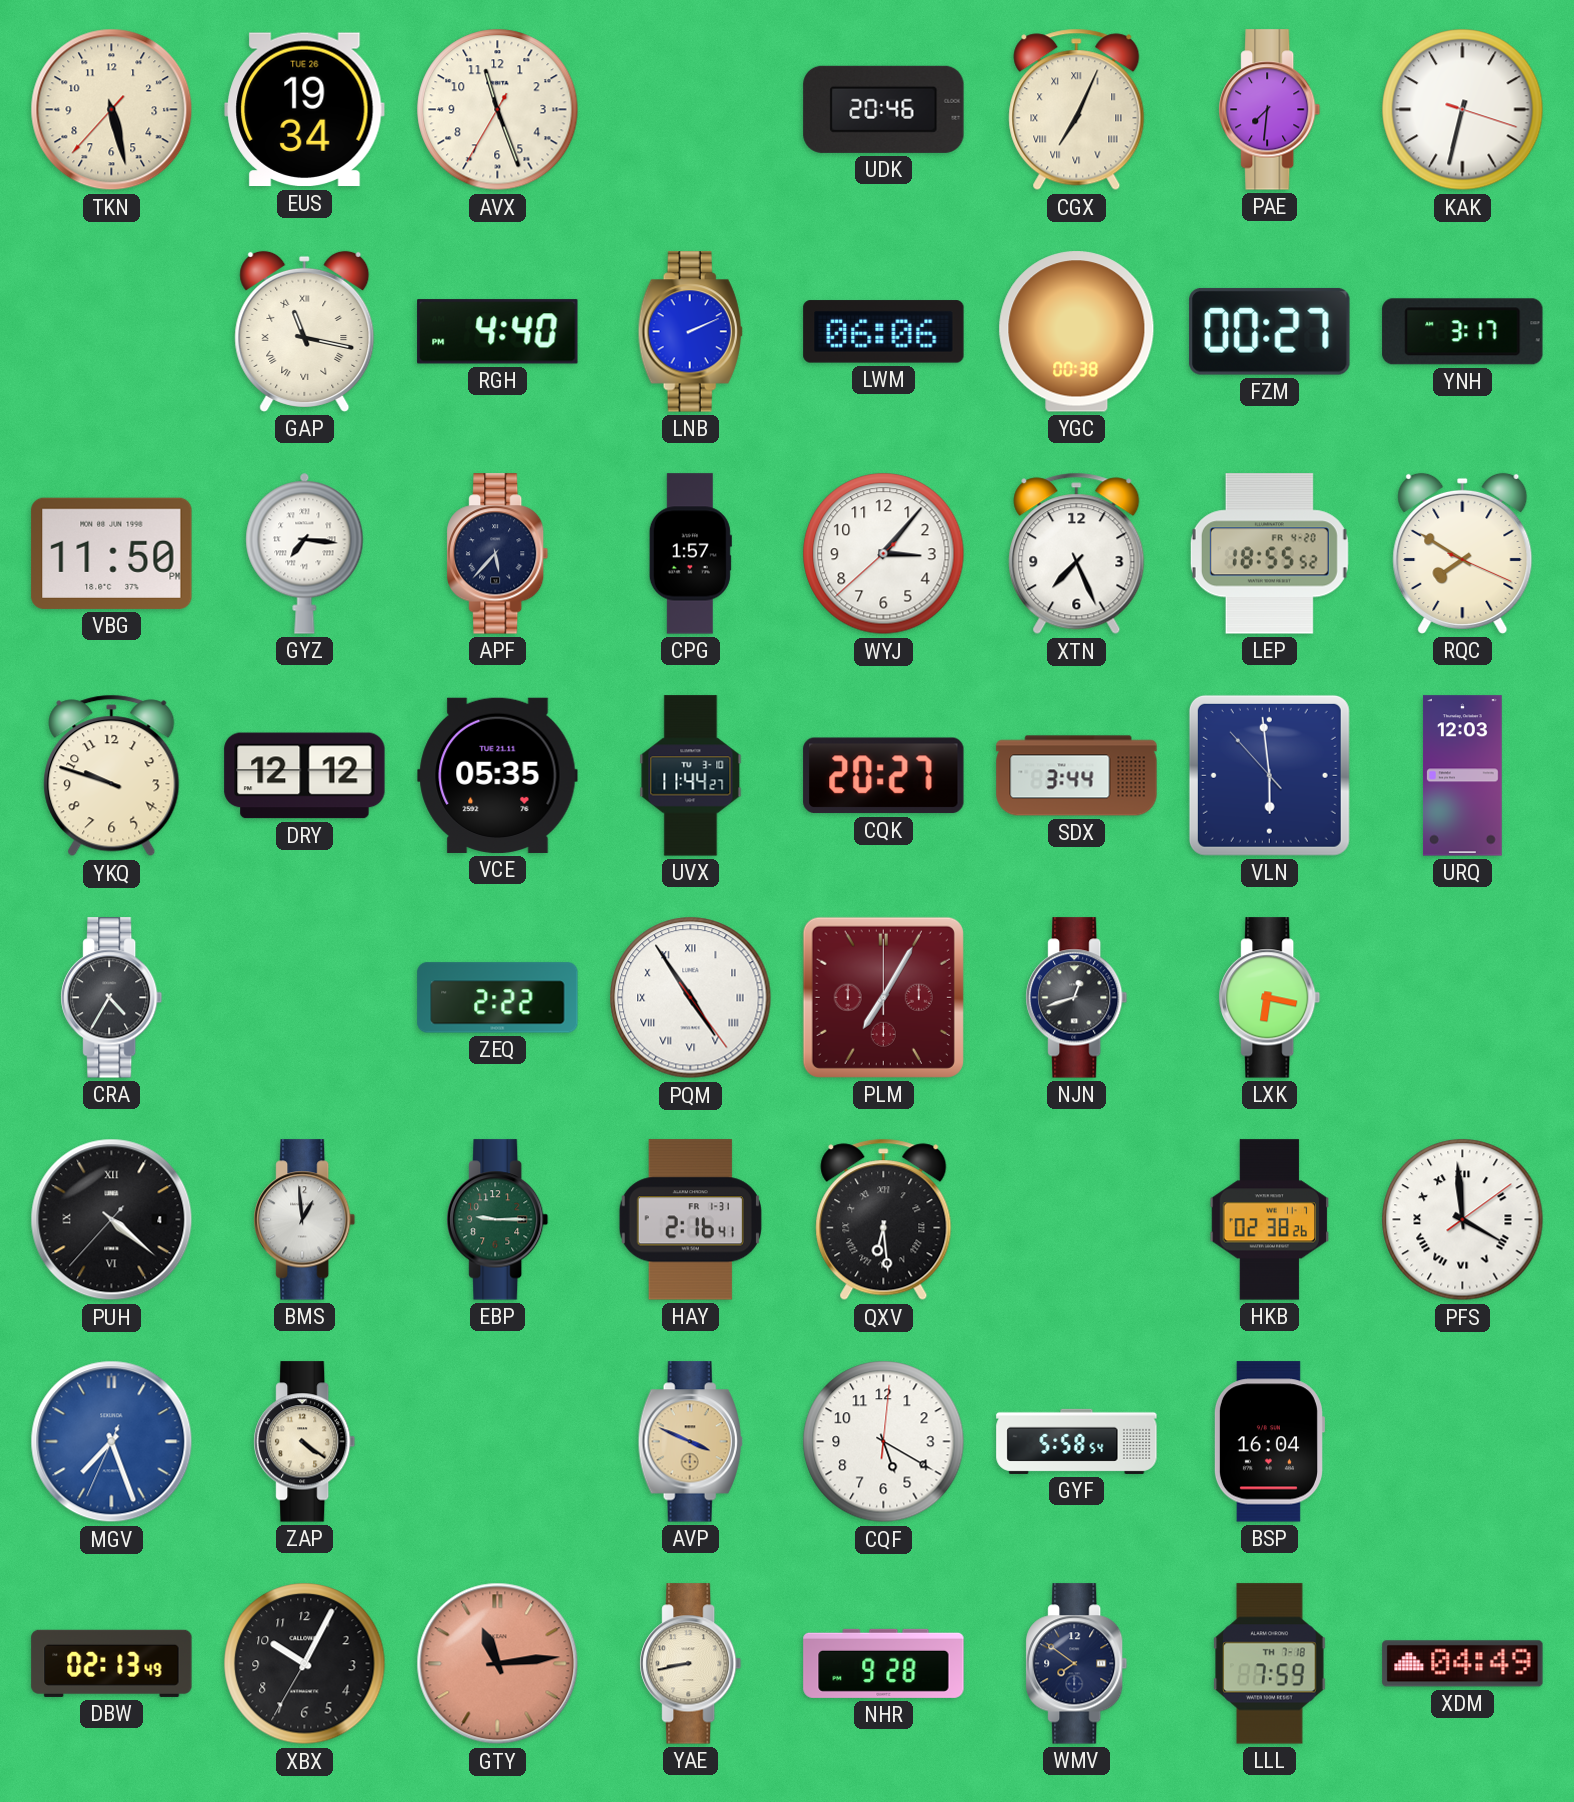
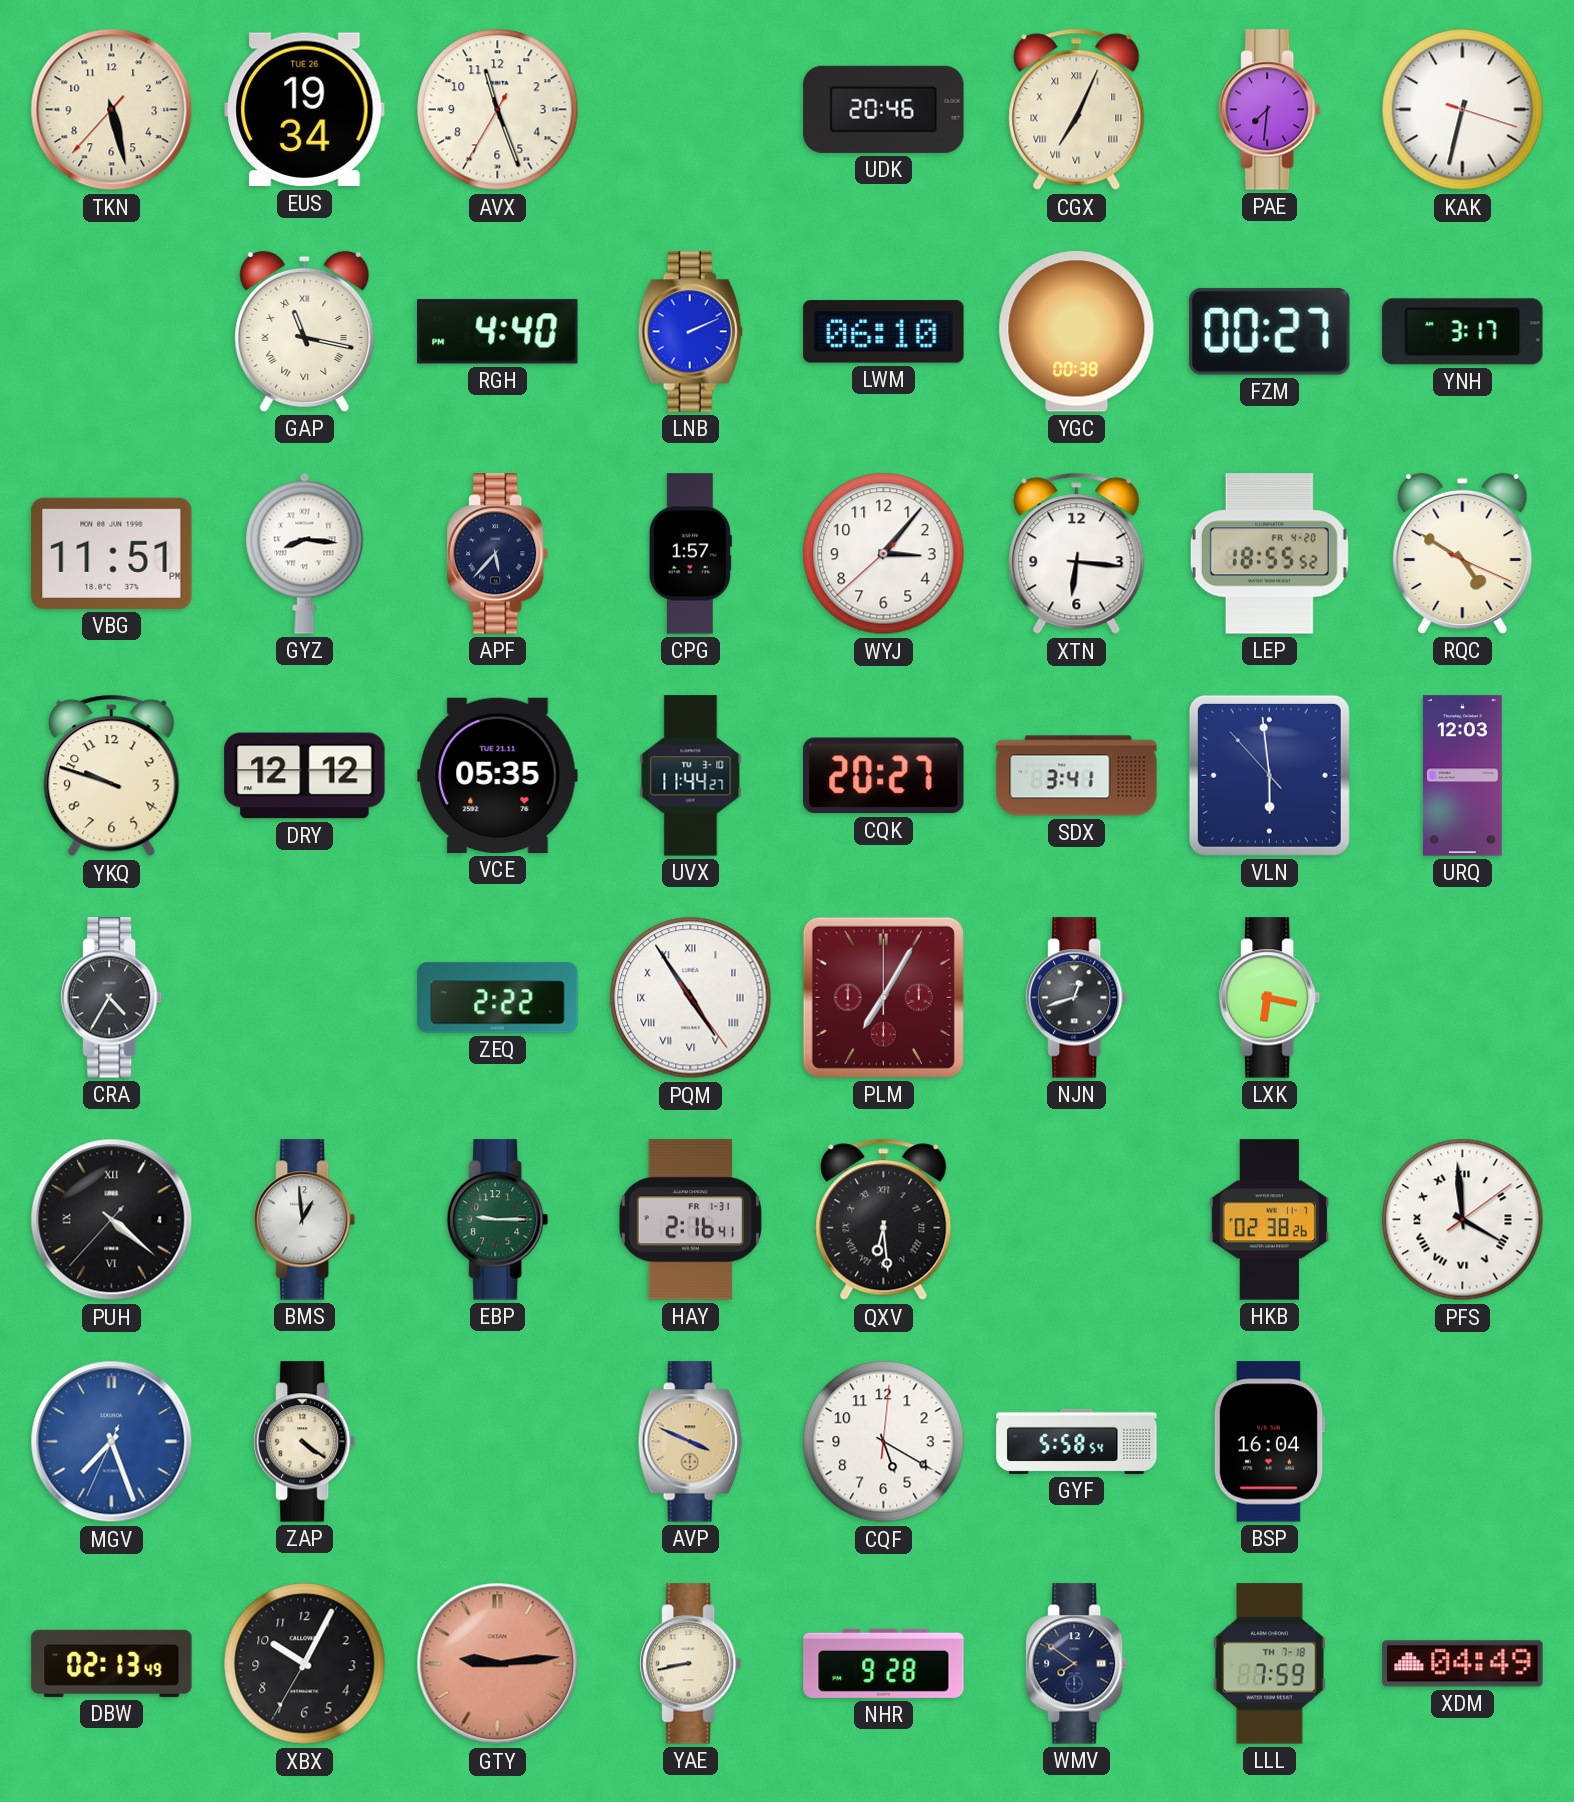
LWM: 06:06 -> 06:10 (884, 332)
VBG: 11:50 -> 11:51 (112, 553)
GYZ: 7:16 -> 8:16 (305, 553)
XTN: 7:26 -> 6:16 (1077, 554)
RQC: 7:50 -> 4:50 (1463, 553)
SDX: 3:44 -> 3:41 (1077, 776)
GTY: 11:14 -> 9:14 (498, 1664)
